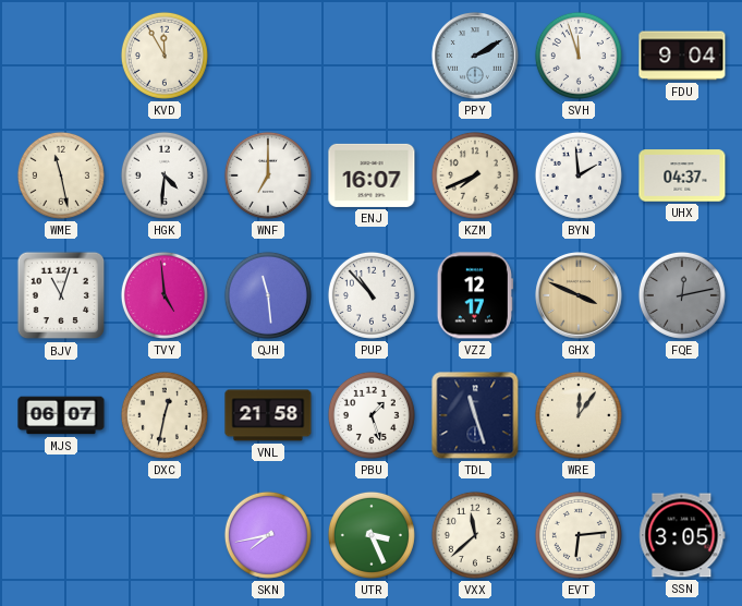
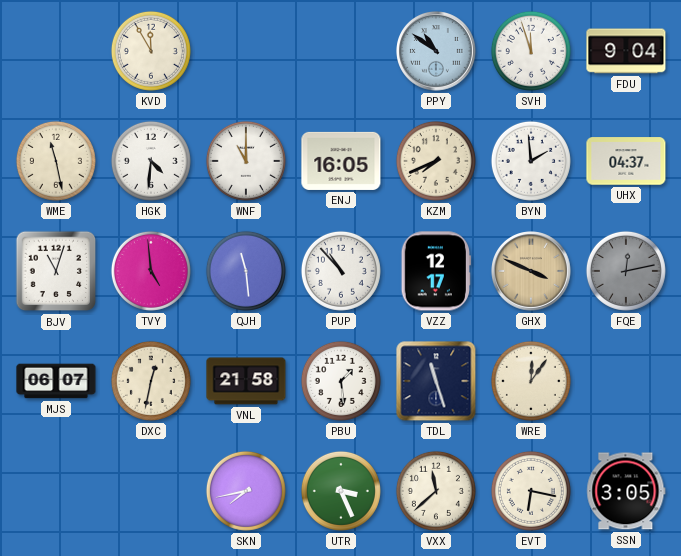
PPY: 2:10 -> 10:51 (436, 51)
WNF: 7:00 -> 11:00 (246, 161)
ENJ: 16:07 -> 16:05 (341, 161)
PBU: 1:27 -> 1:29 (341, 381)
EVT: 6:14 -> 6:17 (531, 491)
